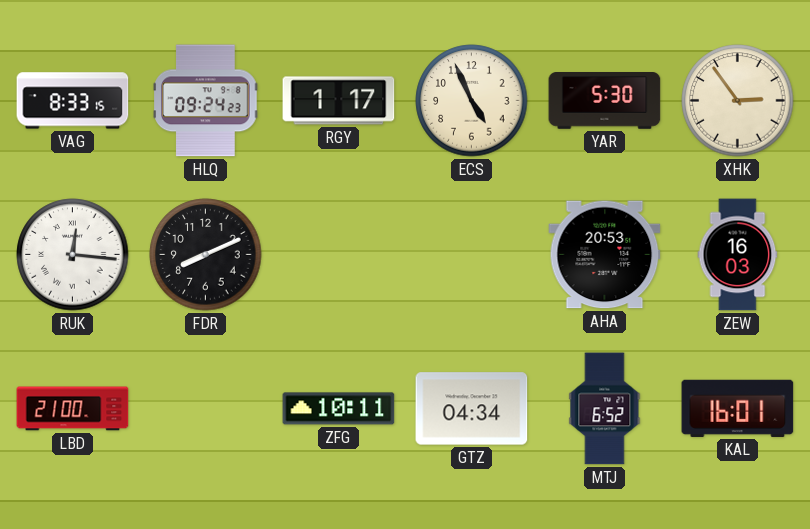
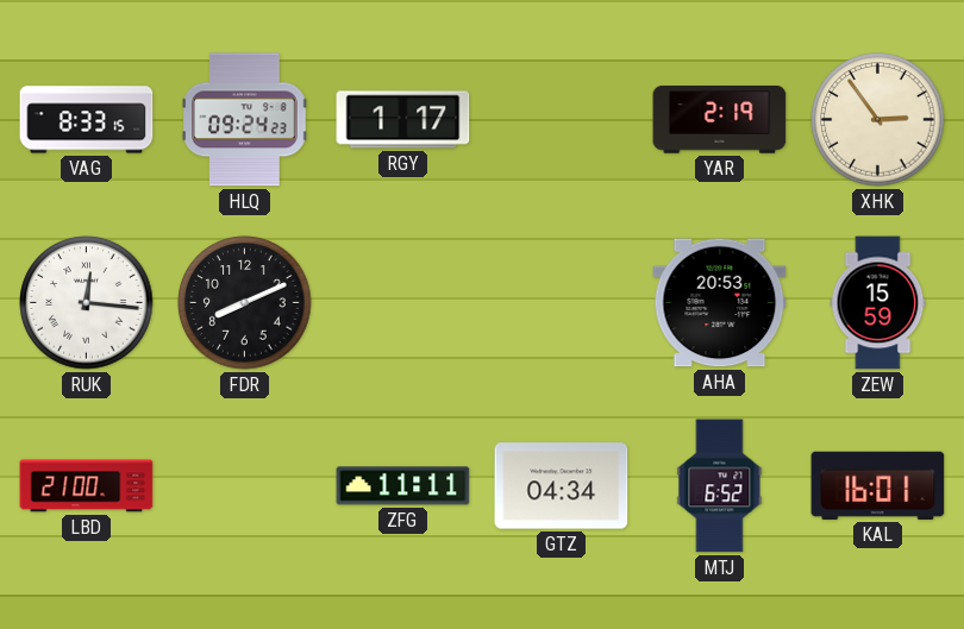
ECS: 4:56 -> none (472, 101)
YAR: 5:30 -> 2:19 (720, 120)
ZEW: 16:03 -> 15:59 (878, 303)
ZFG: 10:11 -> 11:11 (403, 486)
